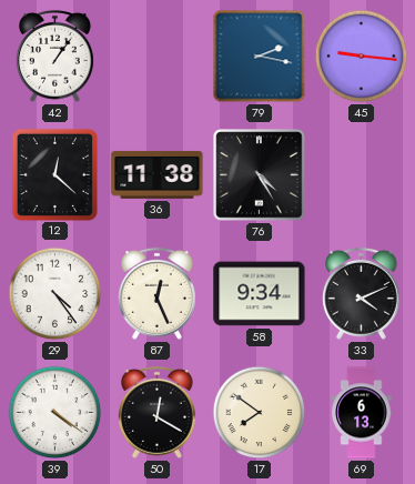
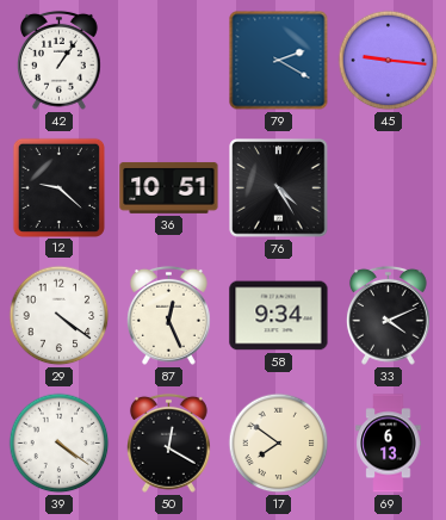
79: 2:17 -> 2:20 (279, 61)
12: 12:22 -> 9:22 (58, 187)
36: 11:38 -> 10:51 (169, 187)
29: 4:24 -> 4:21 (60, 316)
